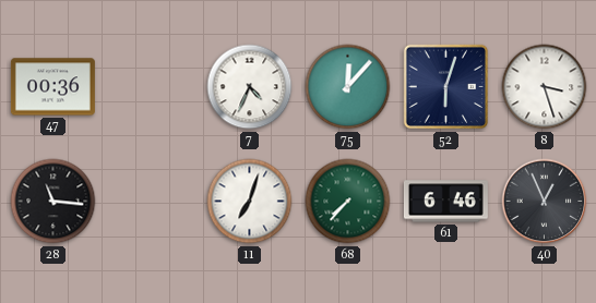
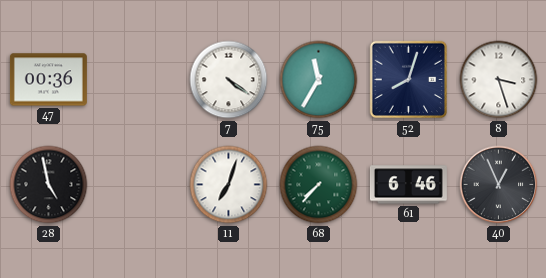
7: 4:34 -> 4:21 (229, 80)
75: 12:07 -> 11:35 (319, 80)
52: 6:03 -> 8:03 (409, 80)
28: 11:16 -> 4:58 (49, 185)
